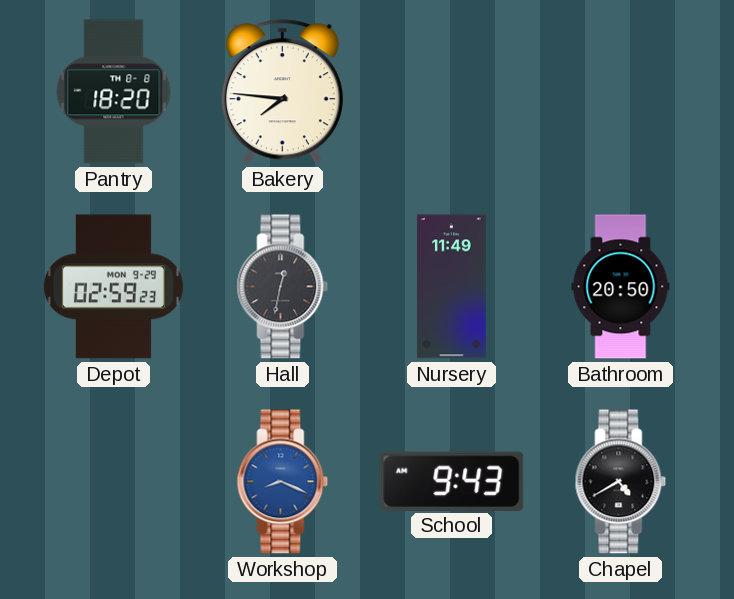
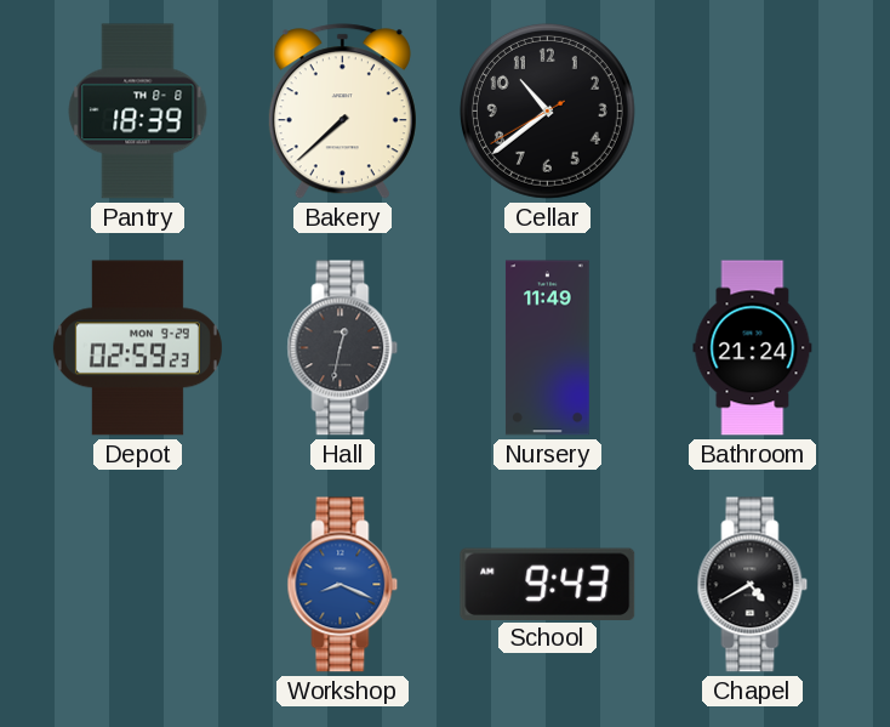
Pantry: 18:20 -> 18:39 (138, 112)
Bakery: 7:46 -> 7:38 (342, 112)
Cellar: none -> 10:38 (547, 110)
Bathroom: 20:50 -> 21:24 (753, 348)
